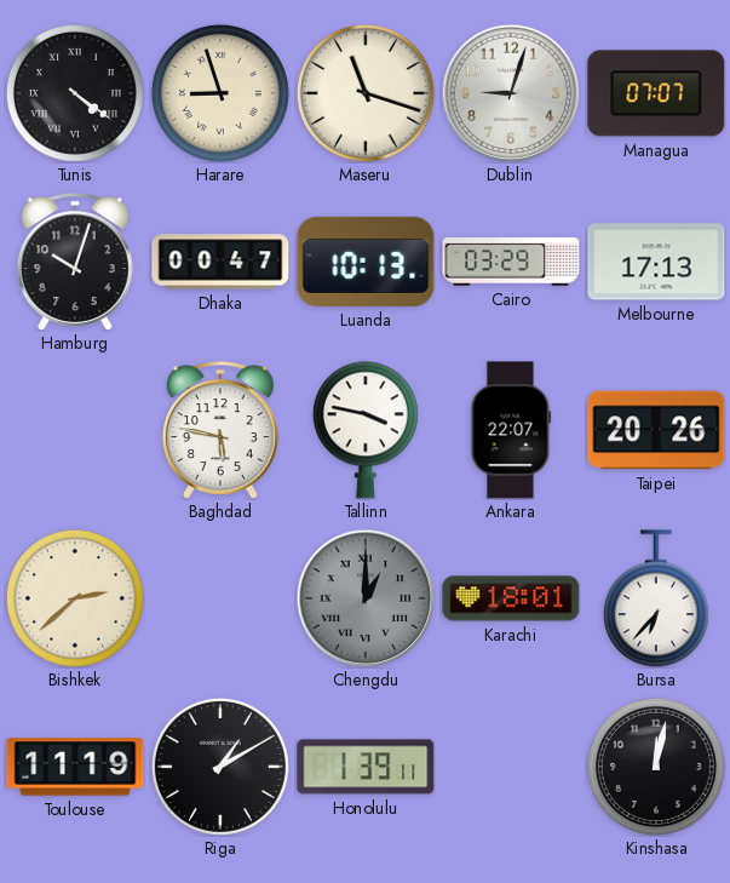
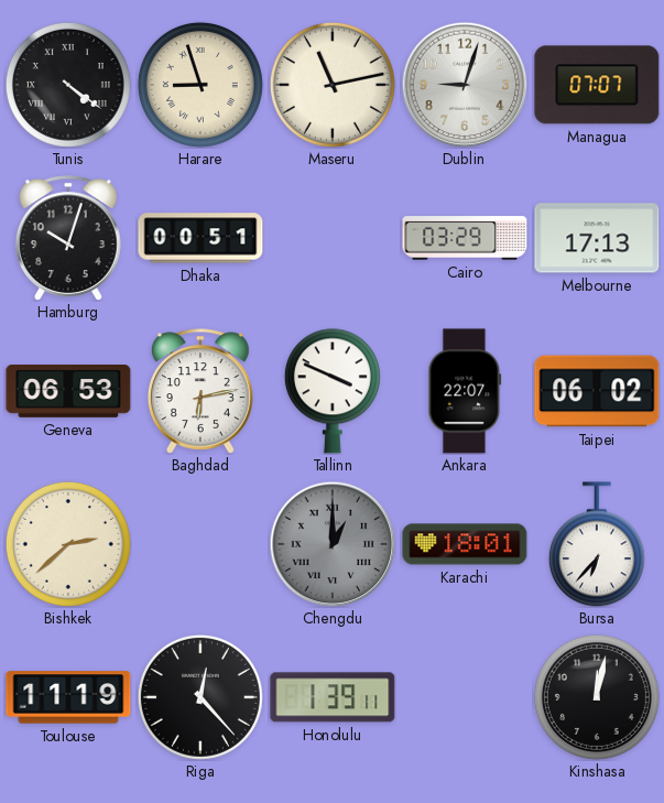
Maseru: 11:18 -> 11:13 (333, 85)
Dhaka: 00:47 -> 00:51 (200, 238)
Luanda: 10:13 -> none (366, 262)
Geneva: none -> 06:53 (68, 392)
Baghdad: 5:47 -> 6:13 (200, 391)
Tallinn: 3:47 -> 3:49 (333, 391)
Taipei: 20:26 -> 06:02 (597, 391)
Riga: 1:10 -> 12:23 (200, 697)
